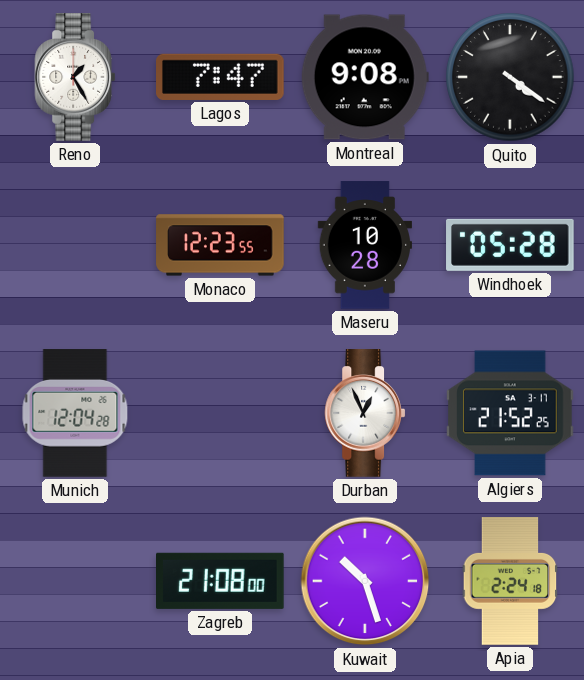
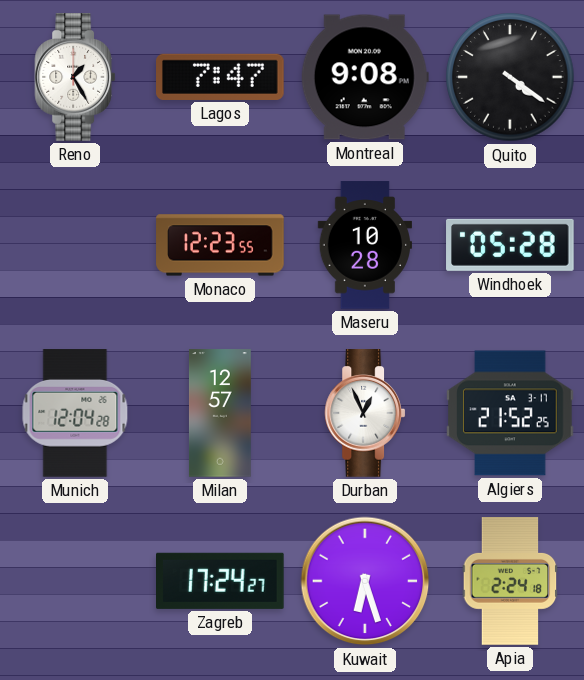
Milan: none -> 12:57 (220, 413)
Zagreb: 21:08 -> 17:24 (221, 581)
Kuwait: 10:27 -> 6:27 (365, 581)
